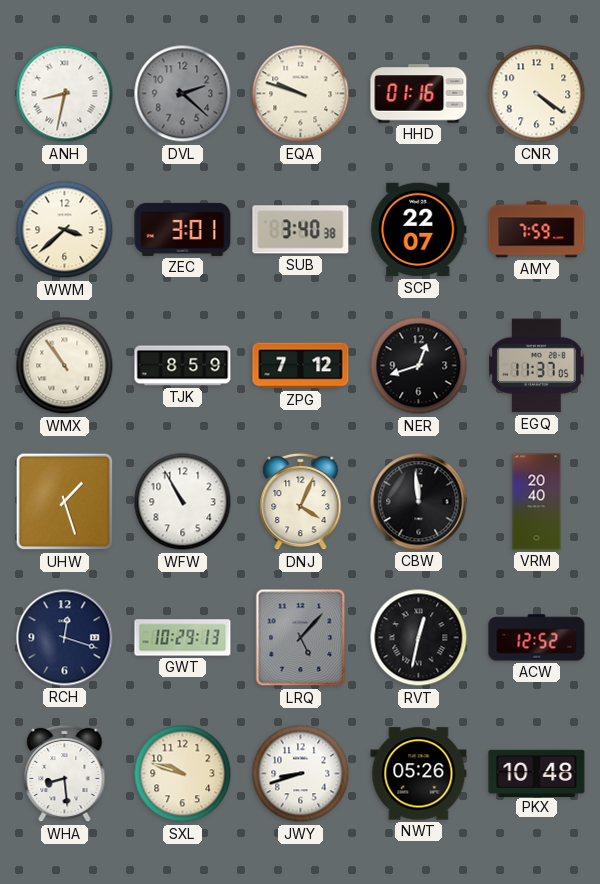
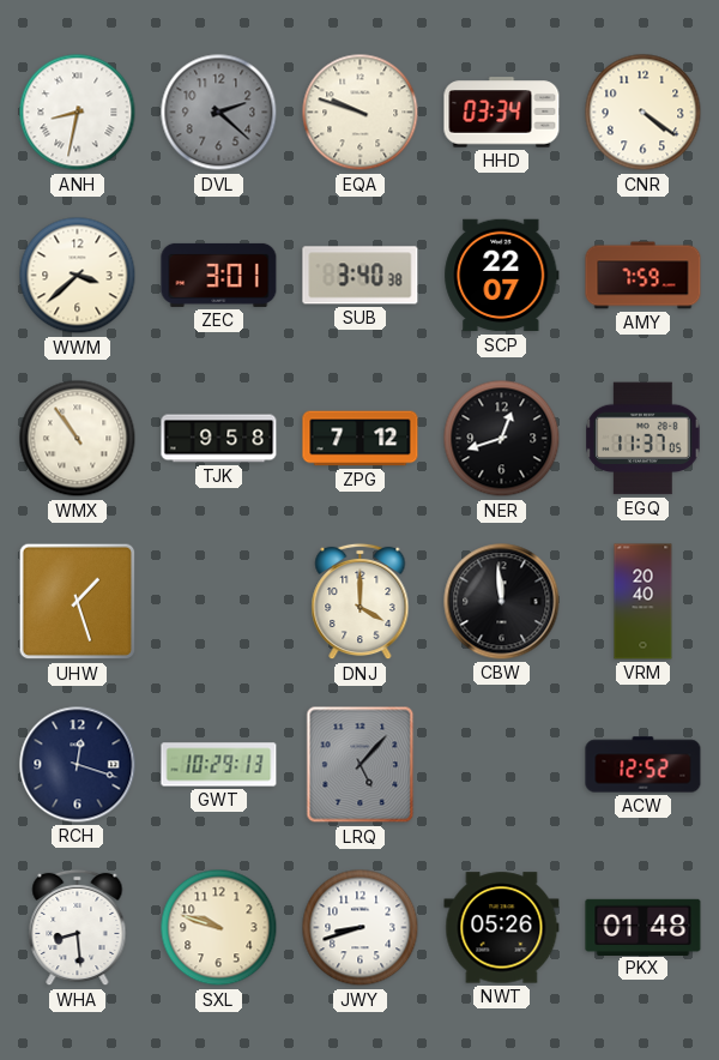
HHD: 01:16 -> 03:34 (502, 113)
TJK: 8:59 -> 9:58 (219, 439)
WFW: 10:55 -> none (183, 502)
DNJ: 4:04 -> 4:00 (361, 602)
RVT: 12:32 -> none (419, 638)
PKX: 10:48 -> 01:48 (644, 927)
